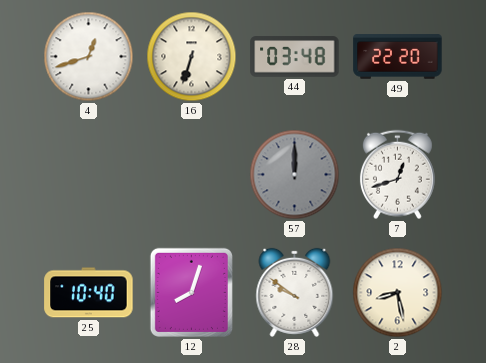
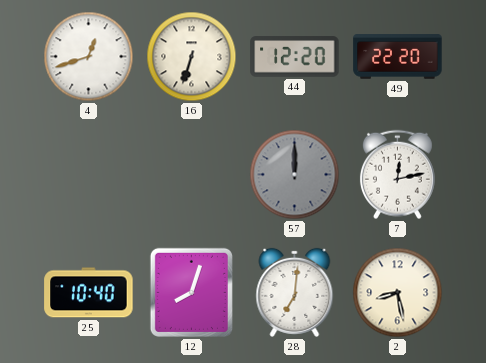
44: 03:48 -> 12:20 (295, 57)
7: 12:42 -> 12:13 (397, 175)
28: 9:51 -> 7:01 (295, 292)
